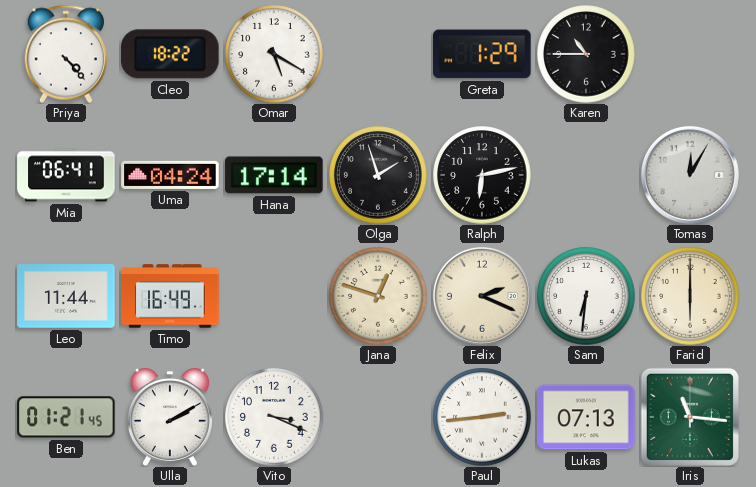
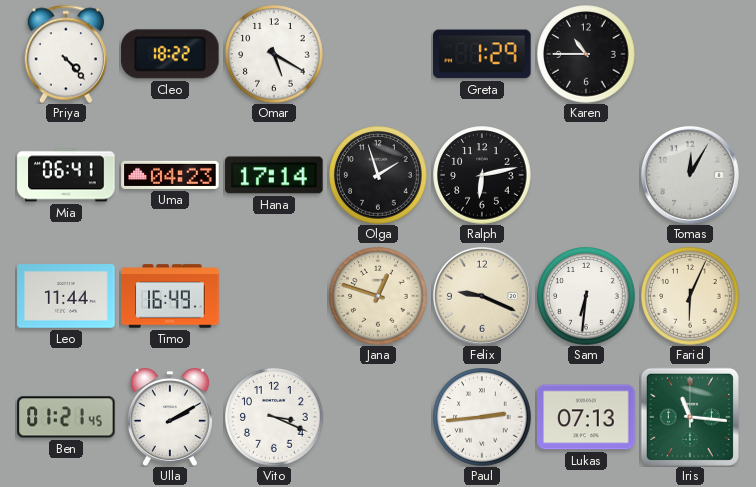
Uma: 04:24 -> 04:23 (170, 175)
Felix: 2:19 -> 9:19 (482, 296)
Farid: 6:00 -> 6:04 (690, 296)
